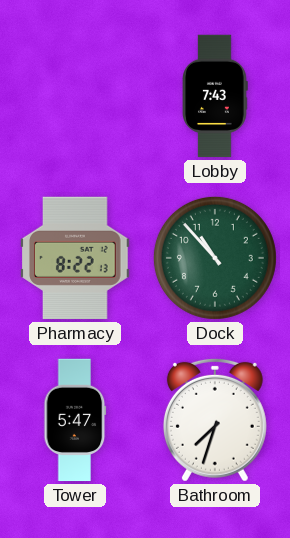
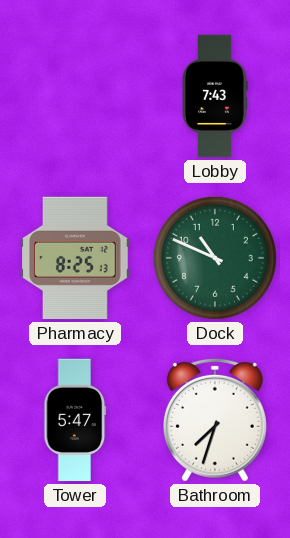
Pharmacy: 8:22 -> 8:25 (75, 258)
Dock: 10:53 -> 10:49 (215, 258)
